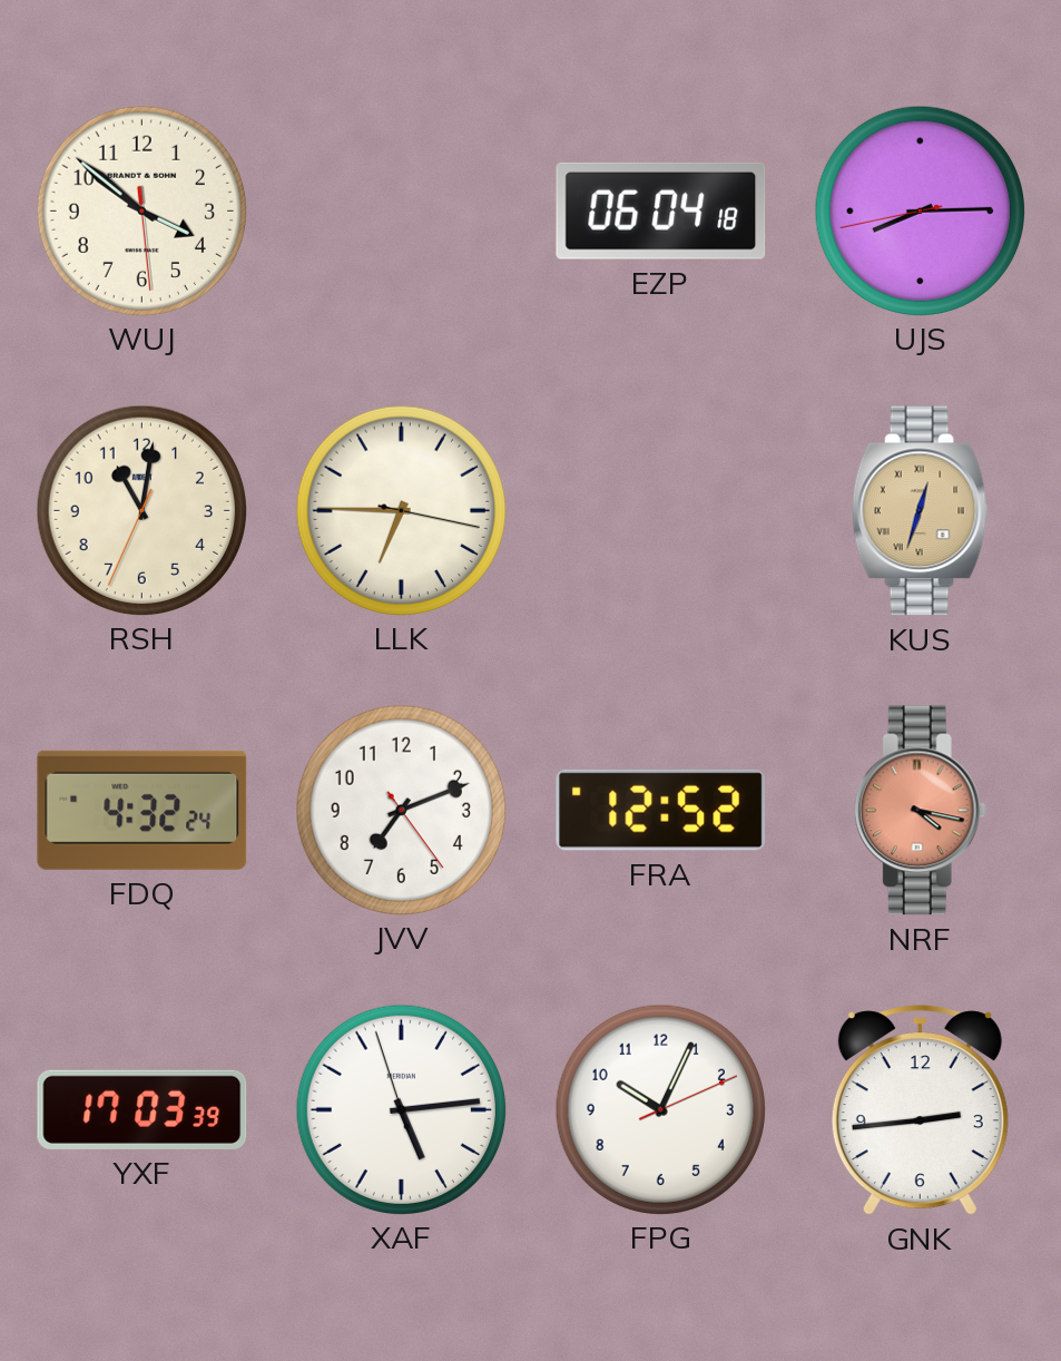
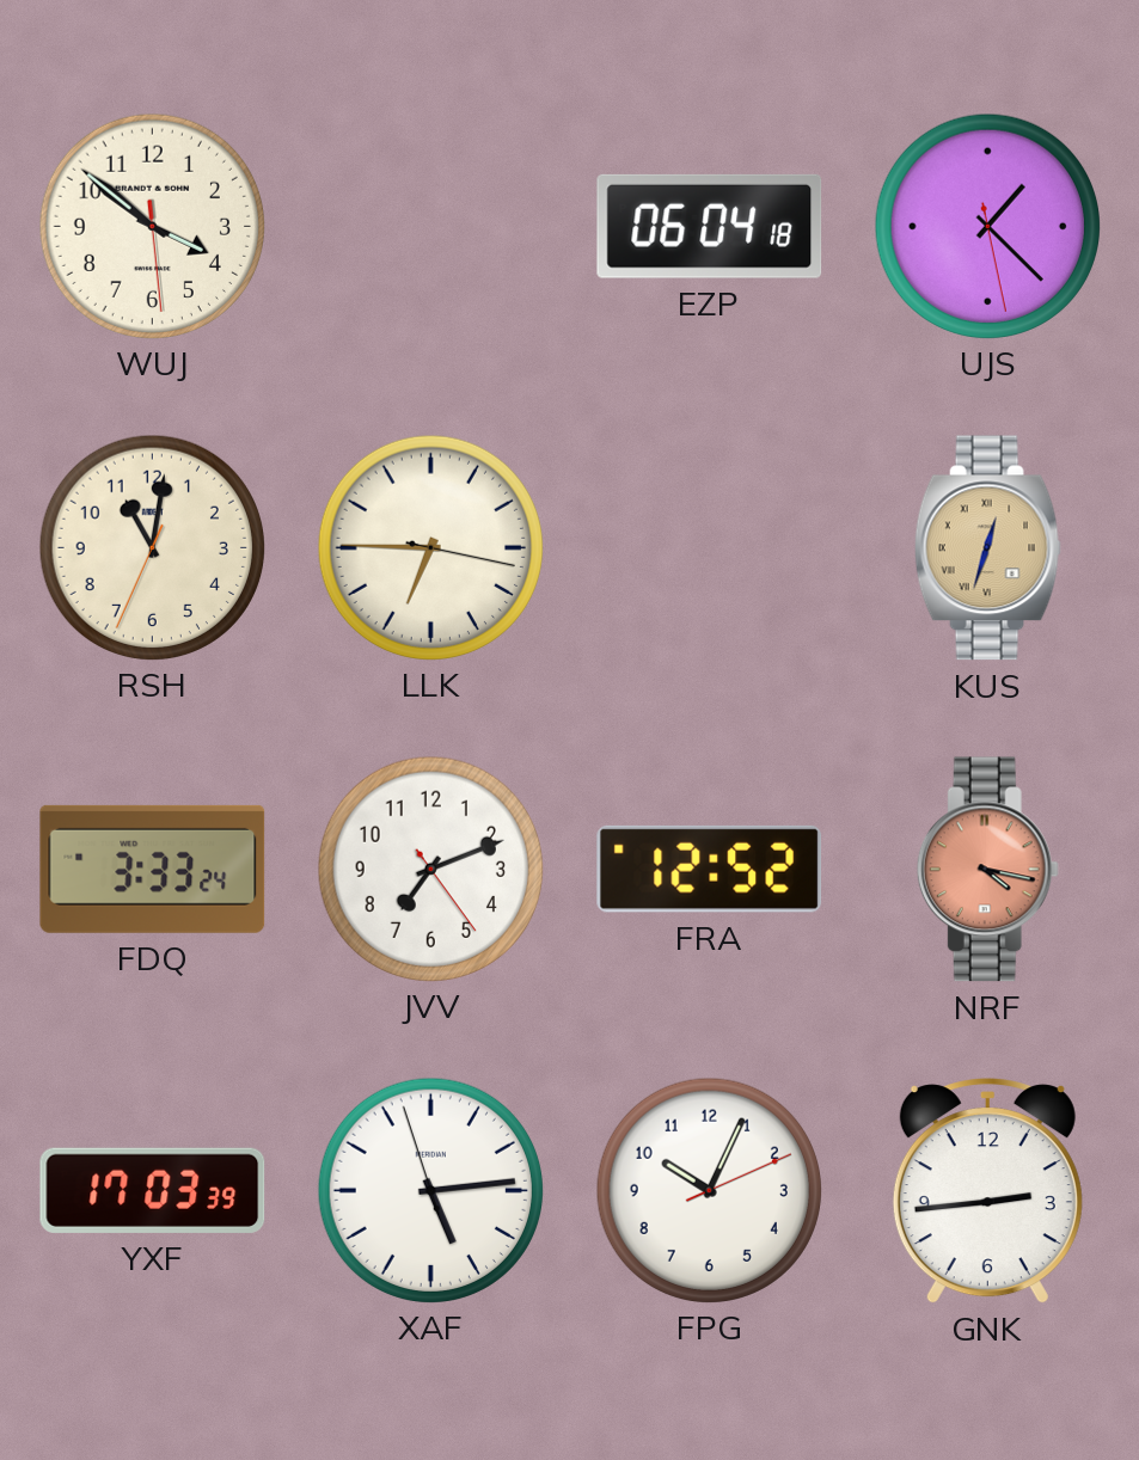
UJS: 8:14 -> 1:22 (987, 226)
FDQ: 4:32 -> 3:33 (153, 869)
